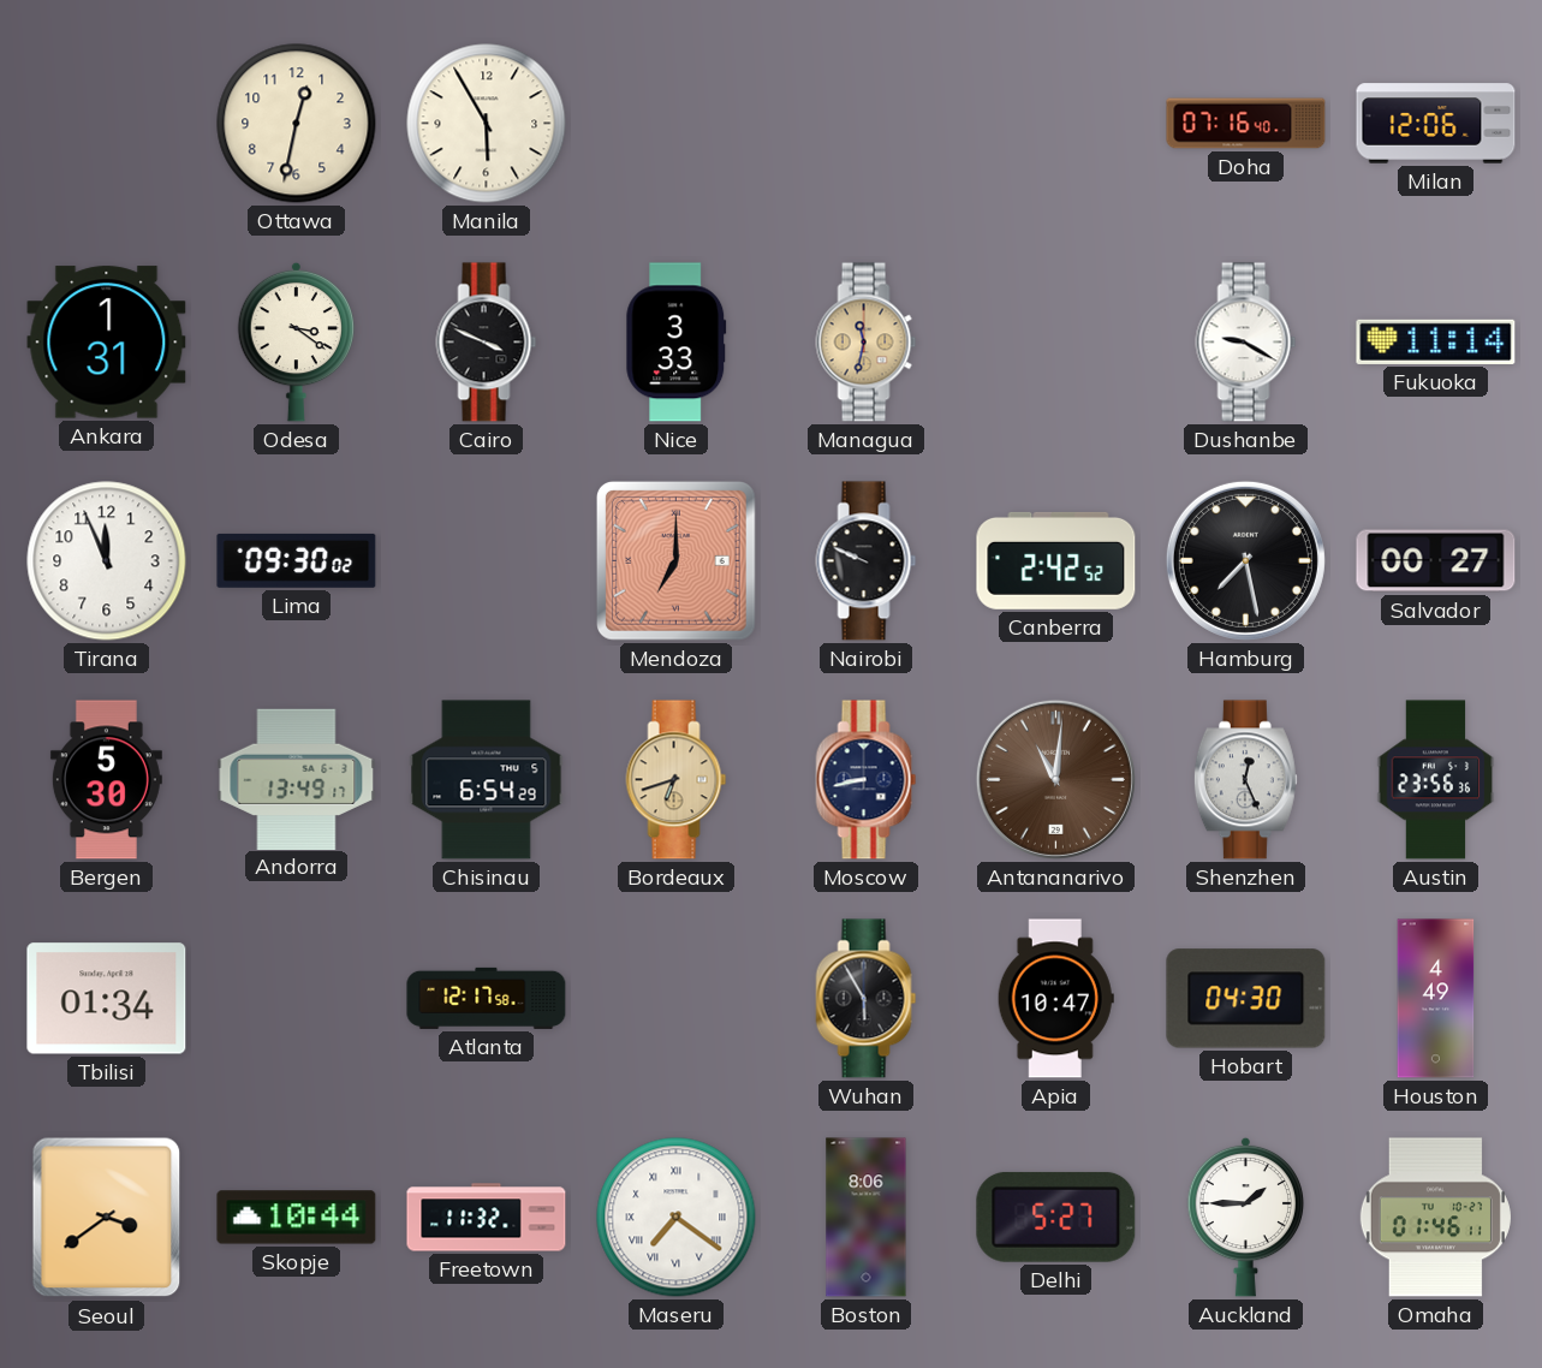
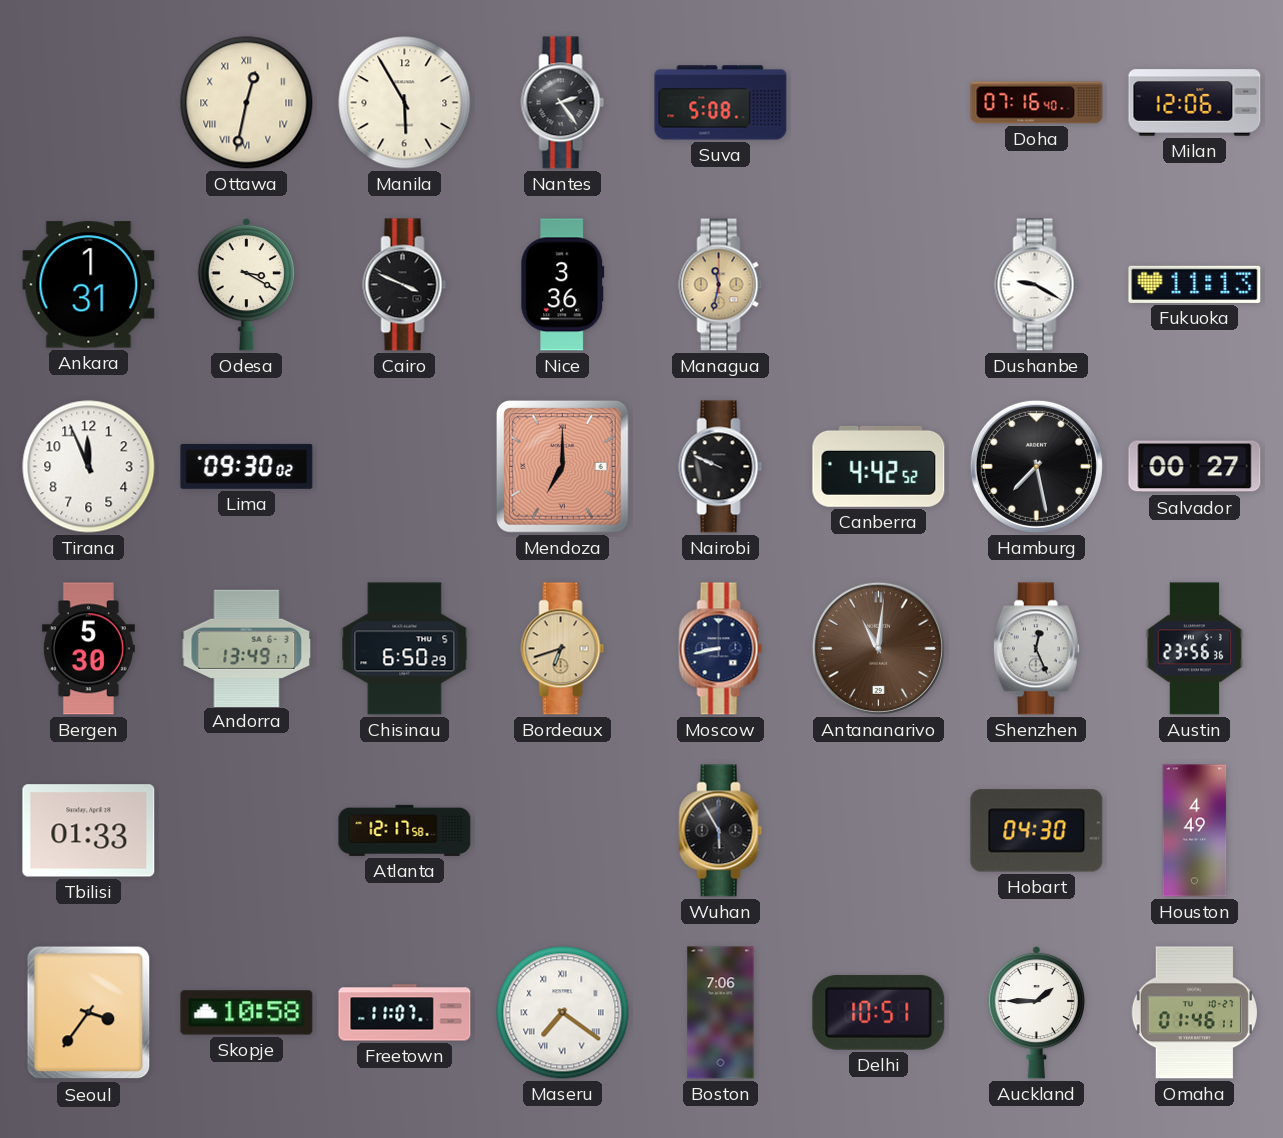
Ottawa numerals: Arabic -> Roman (247, 103)
Nantes: none -> 2:24 (563, 103)
Suva: none -> 5:08 (721, 103)
Odesa: 3:21 -> 3:20 (247, 284)
Nice: 3:33 -> 3:36 (563, 285)
Fukuoka: 11:14 -> 11:13 (1195, 284)
Canberra: 2:42 -> 4:42 (879, 466)
Chisinau: 6:54 -> 6:50 (405, 649)
Tbilisi: 01:34 -> 01:33 (89, 831)
Apia: 10:47 -> none (1055, 999)
Seoul: 3:39 -> 3:36 (89, 1013)
Skopje: 10:44 -> 10:58 (247, 1013)
Freetown: 11:32 -> 11:07 (405, 1013)
Boston: 8:06 -> 7:06 (721, 1013)
Delhi: 5:27 -> 10:51 (879, 1012)
